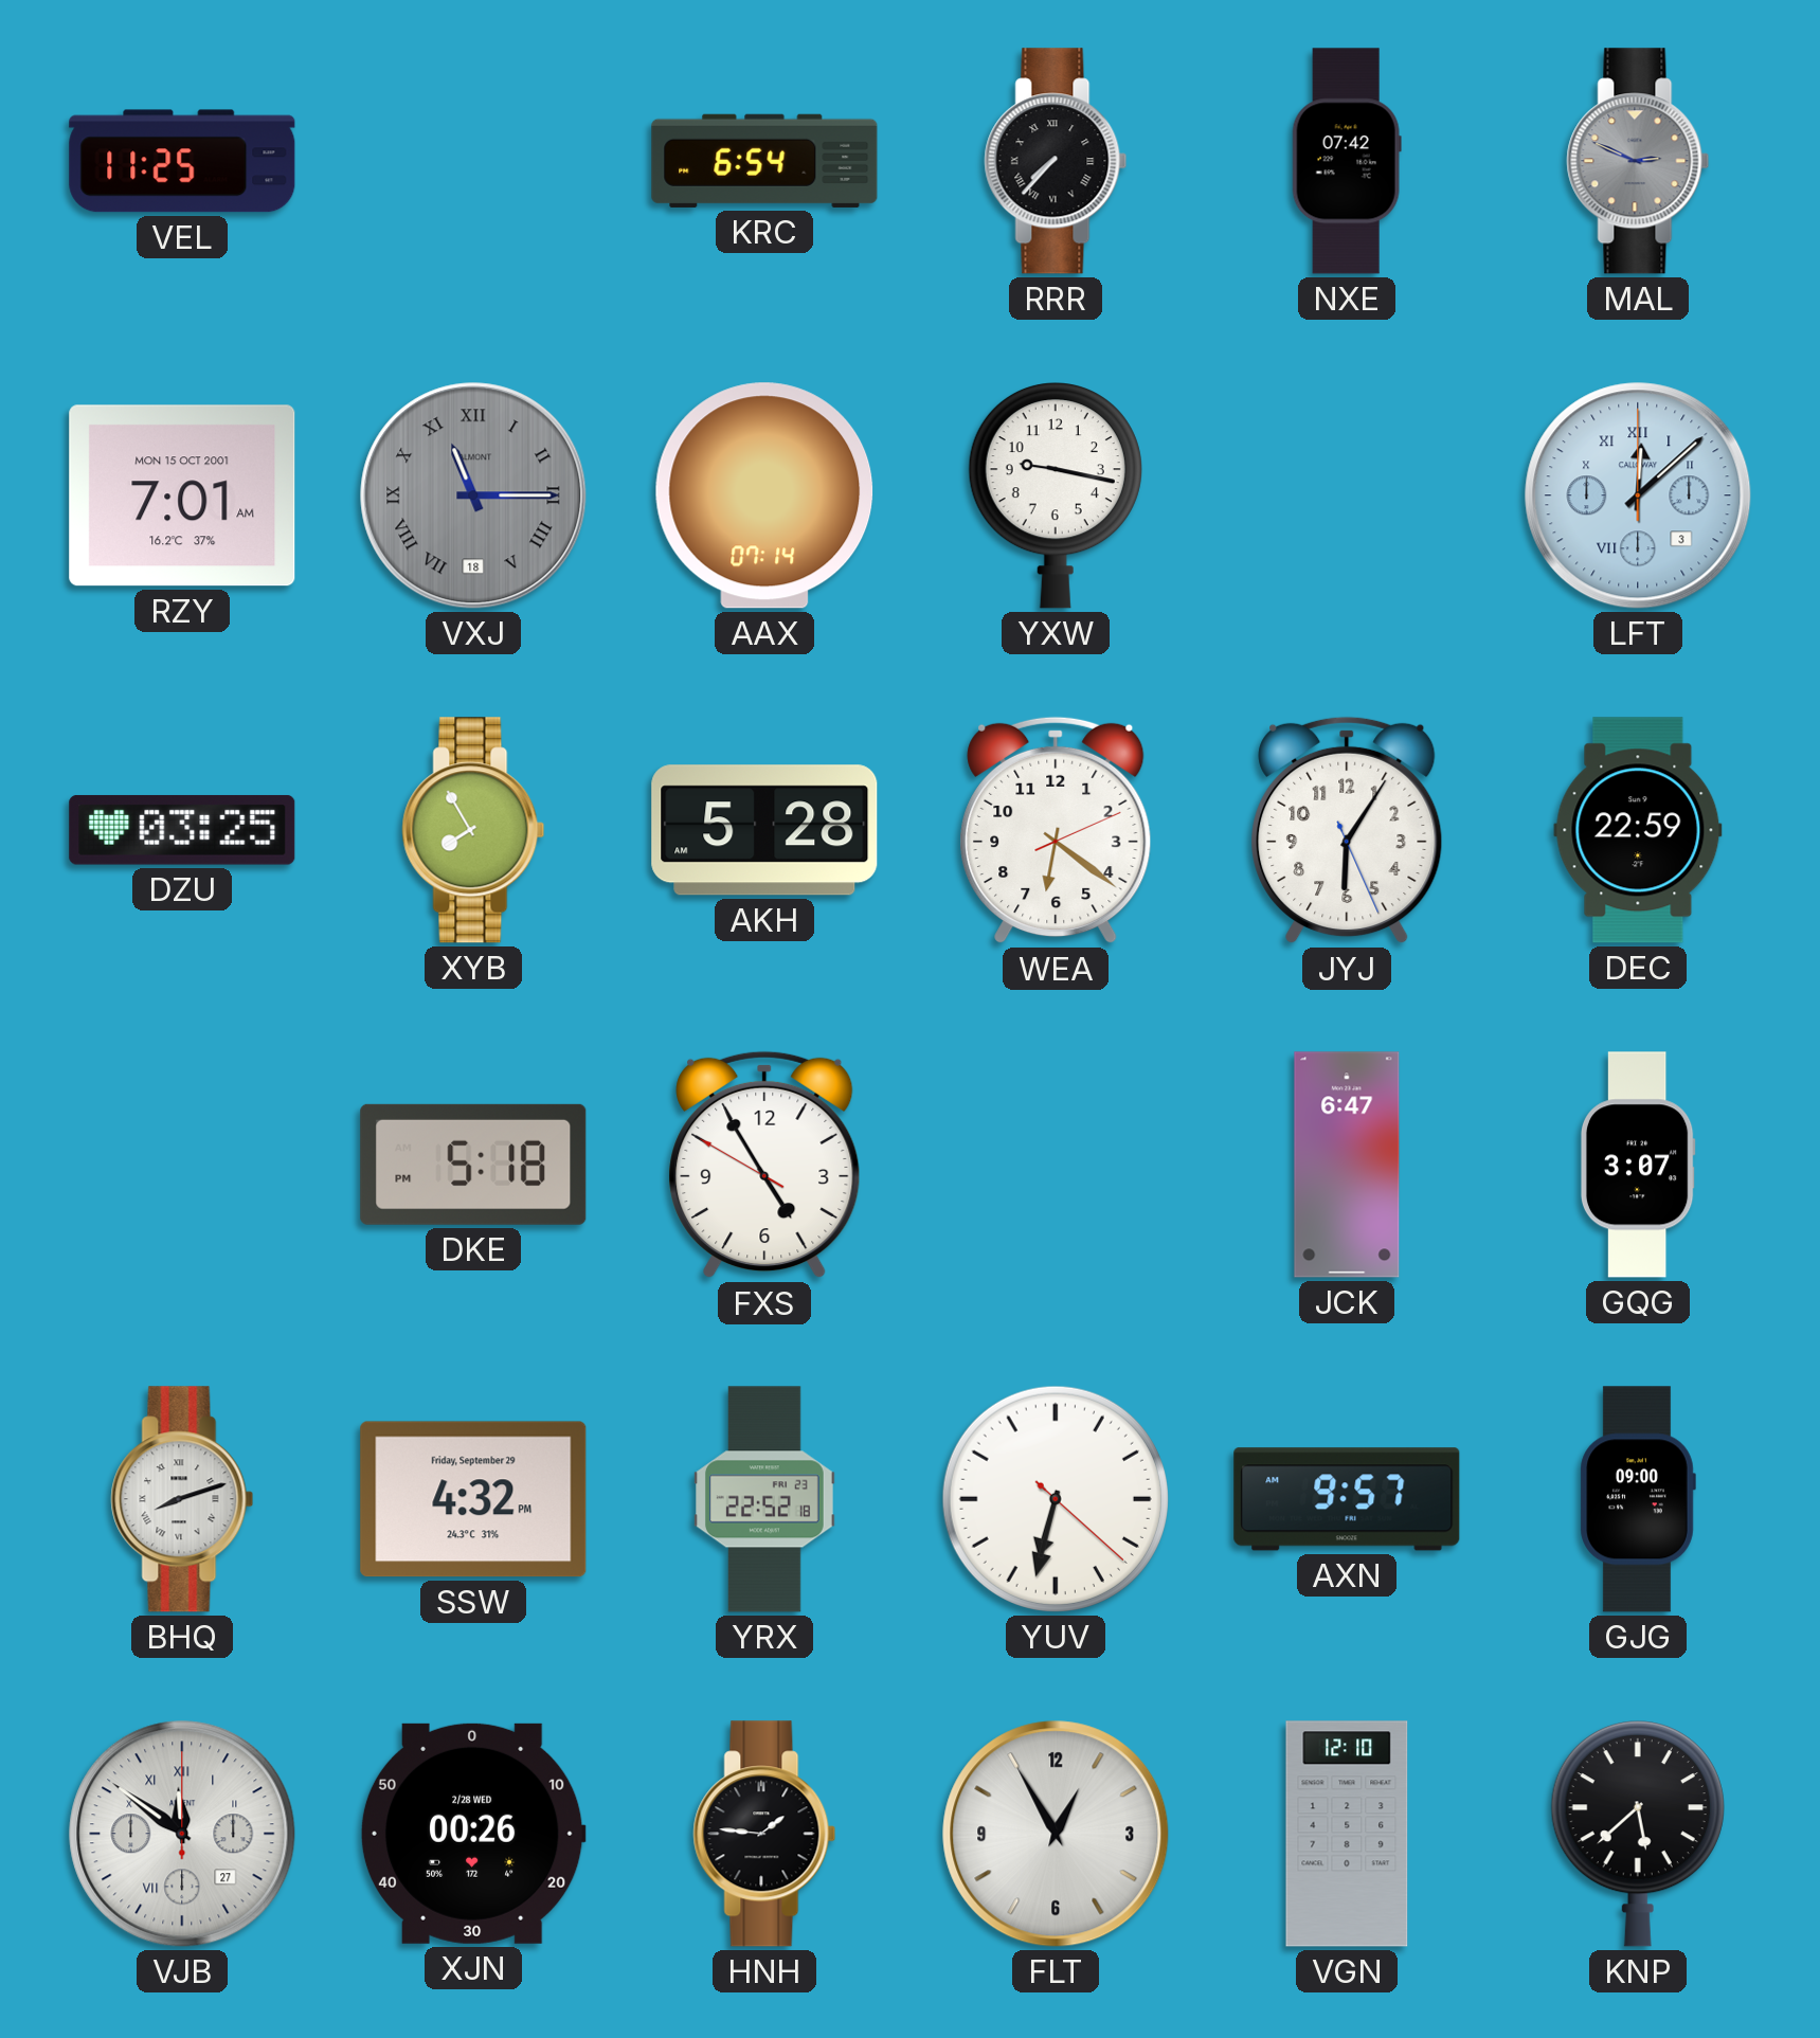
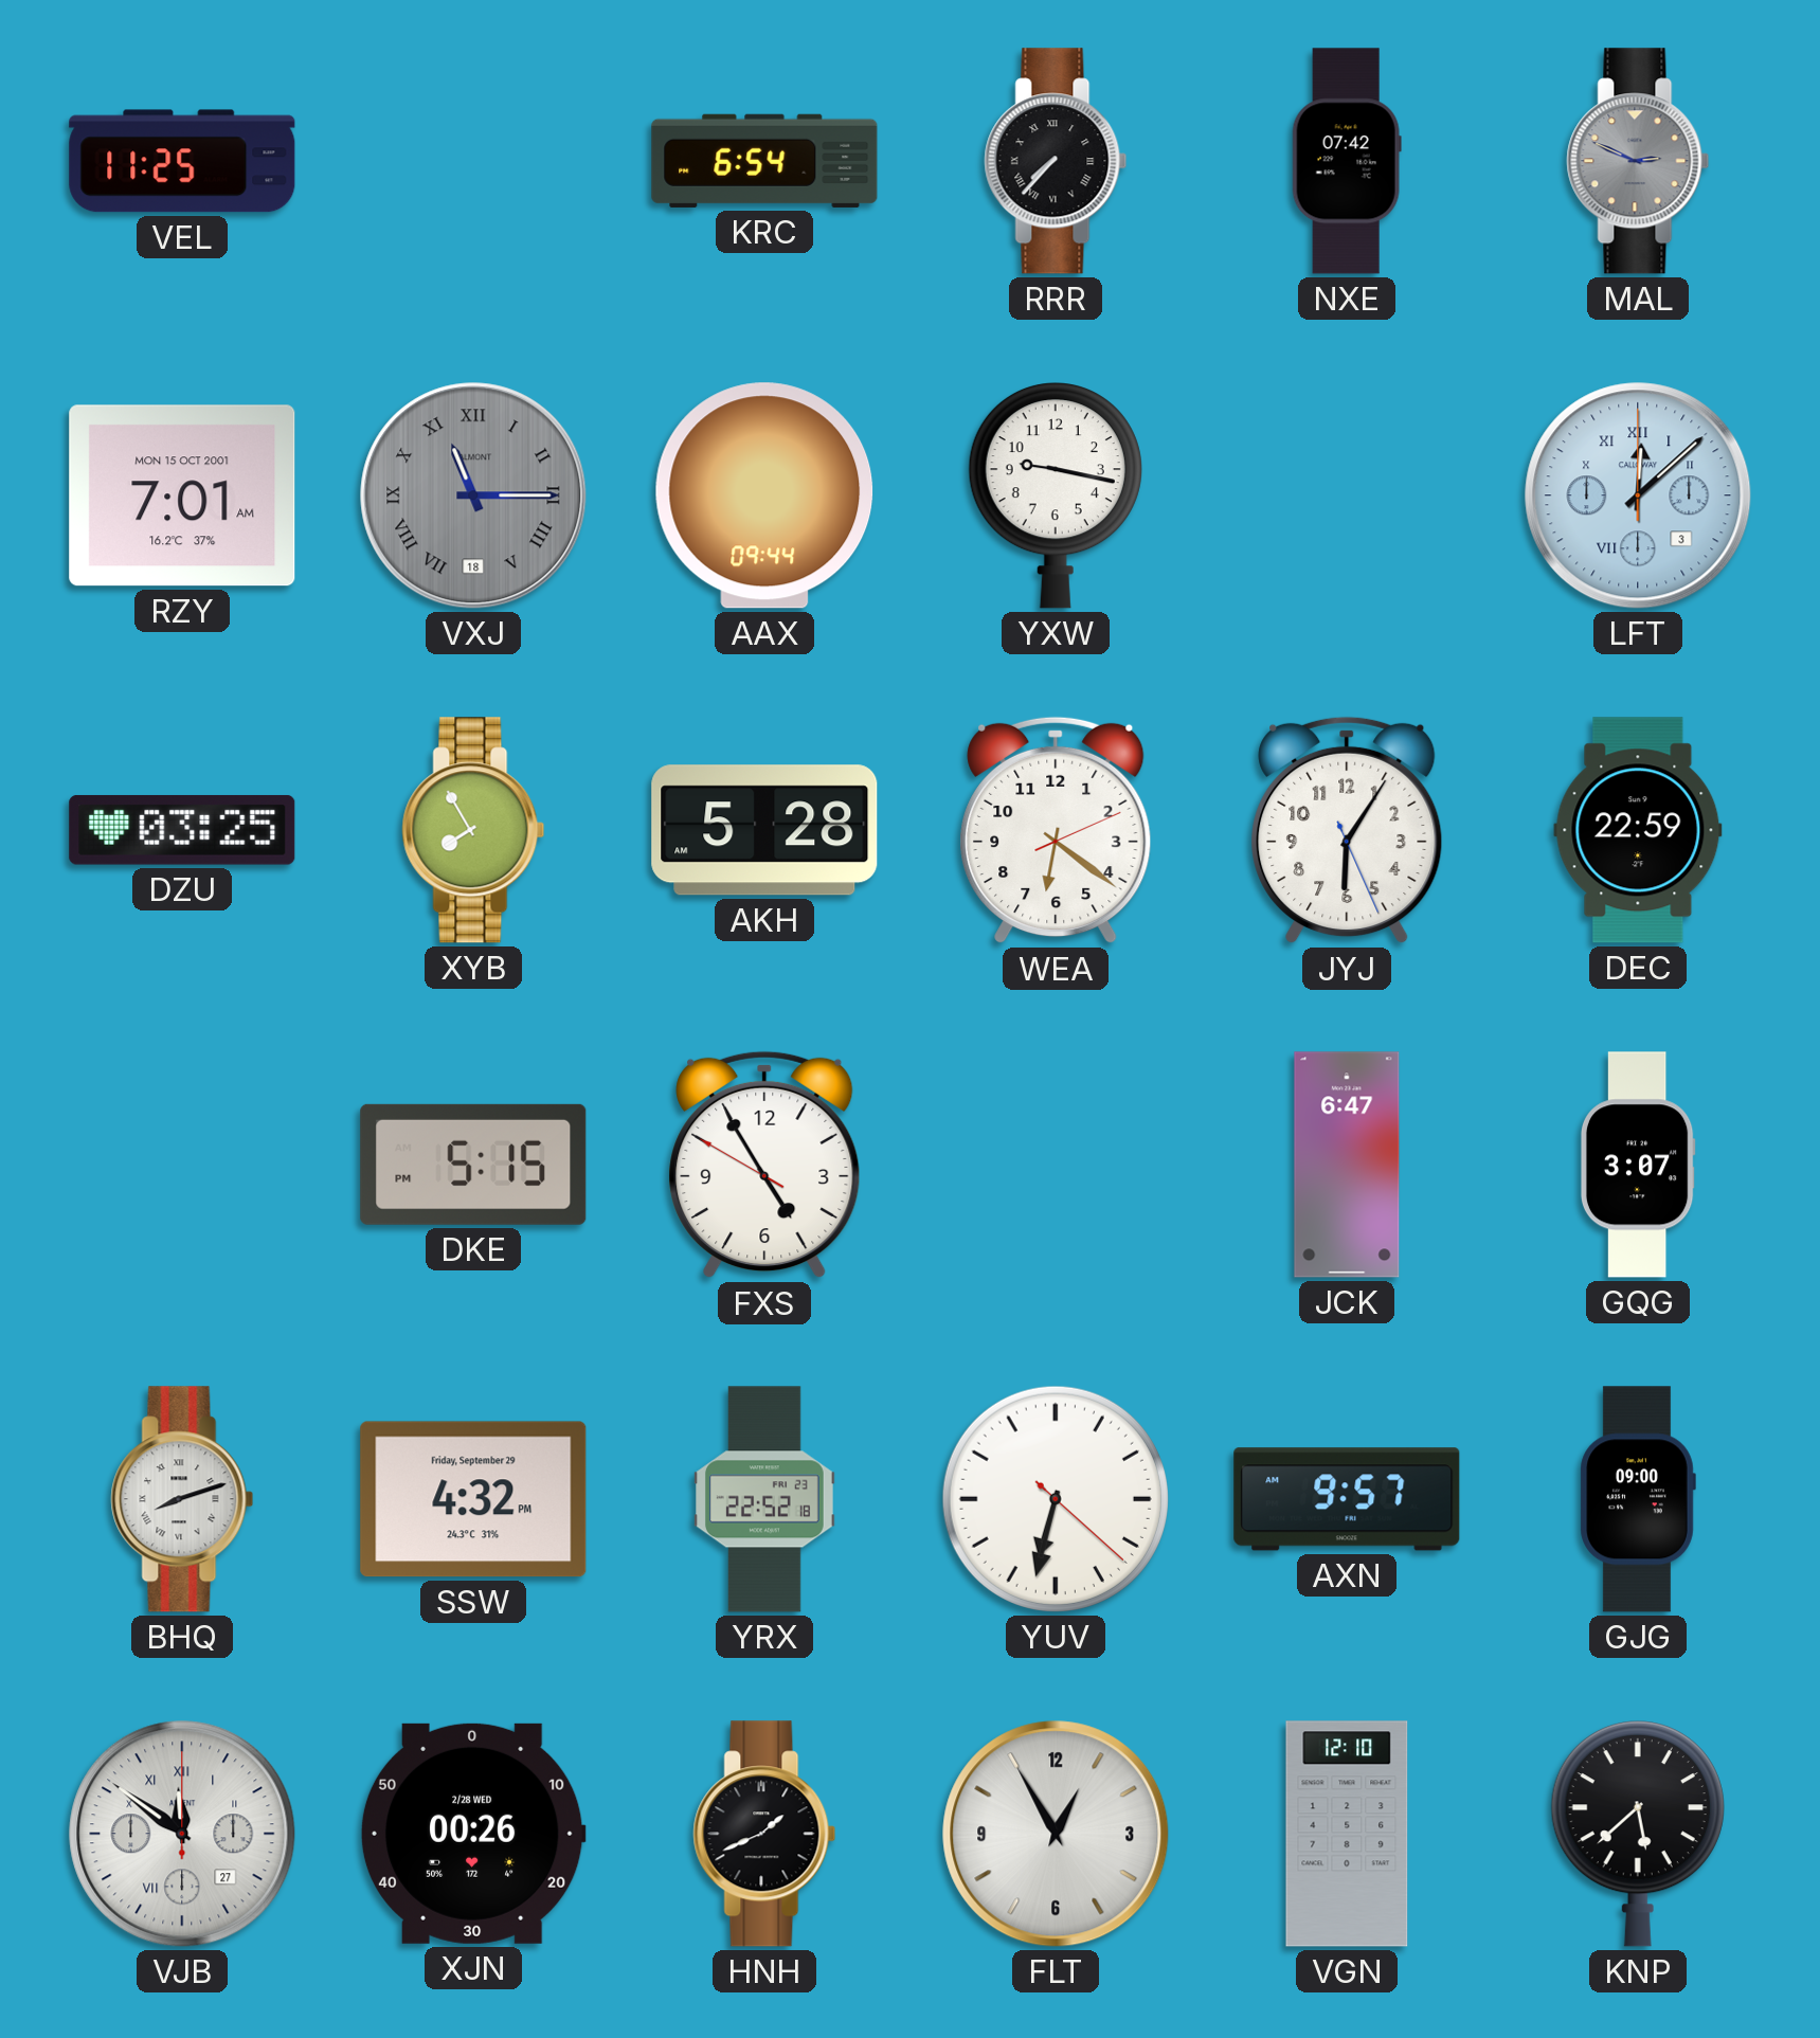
AAX: 07:14 -> 09:44 (764, 495)
DKE: 5:18 -> 5:15 (473, 1165)
HNH: 1:46 -> 1:41 (764, 1834)
